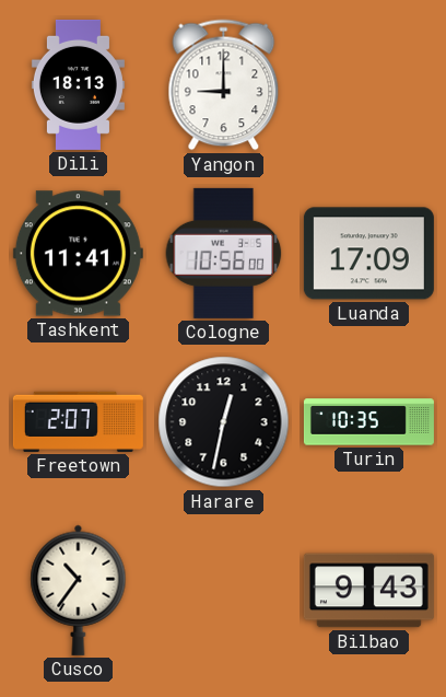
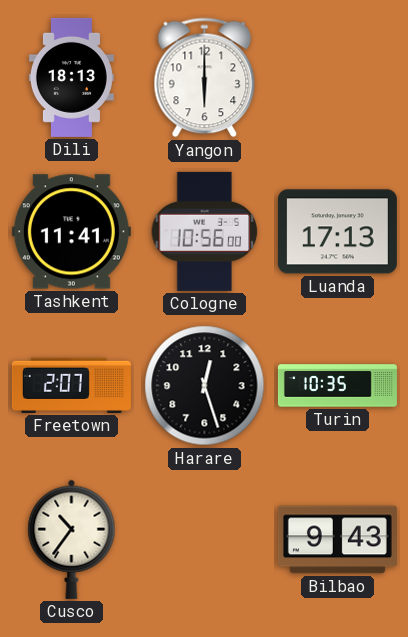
Yangon: 9:00 -> 6:00 (205, 78)
Luanda: 17:09 -> 17:13 (337, 232)
Harare: 12:32 -> 12:27 (205, 386)
